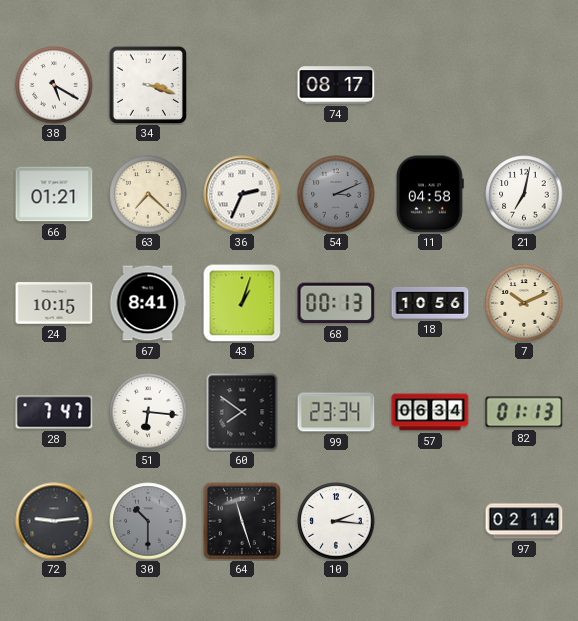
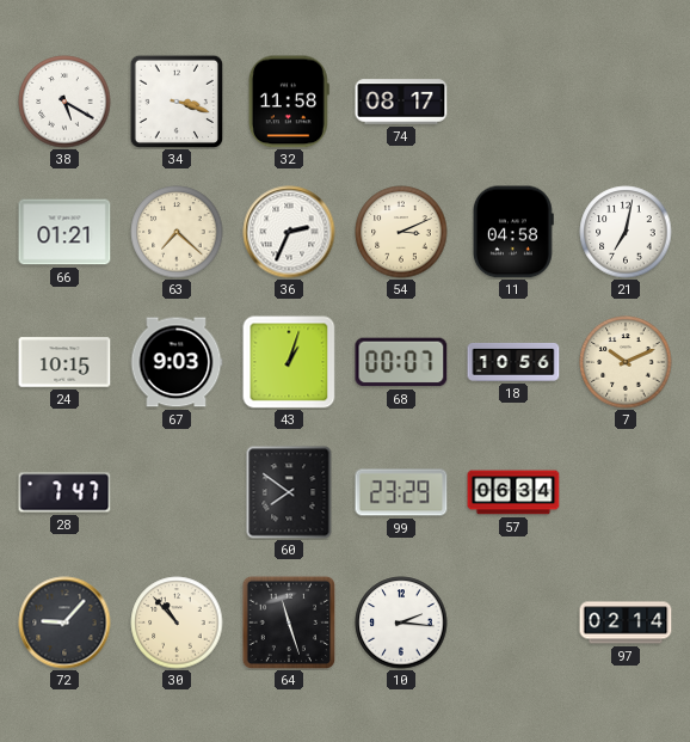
32: none -> 11:58 (289, 102)
54 dial: grey -> cream (401, 232)
67: 8:41 -> 9:03 (177, 362)
68: 00:13 -> 00:07 (401, 362)
51: 6:16 -> none (148, 412)
99: 23:34 -> 23:29 (401, 492)
82: 01:13 -> none (524, 412)
72: 9:14 -> 9:07 (64, 623)
30: 10:30 -> 10:53 (177, 623)
30 dial: grey -> cream (177, 623)
